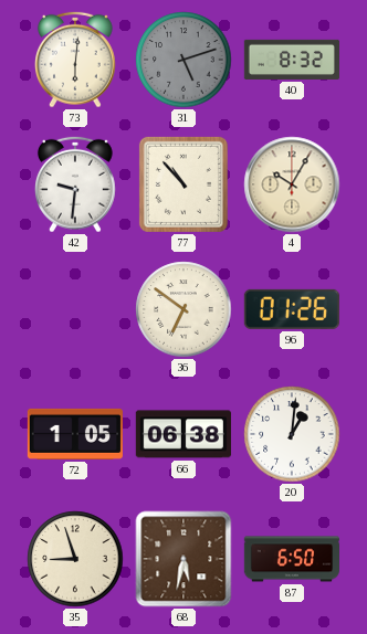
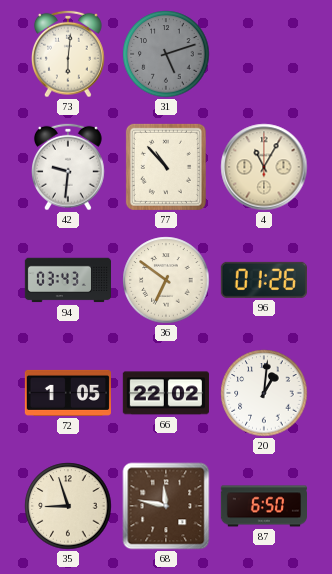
40: 8:32 -> none (291, 60)
4: 10:05 -> 11:05 (264, 167)
94: none -> 03:43 (67, 280)
66: 06:38 -> 22:02 (166, 393)
68: 5:32 -> 11:47 (166, 506)
